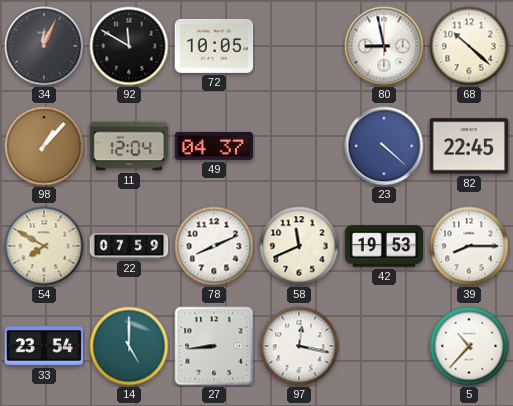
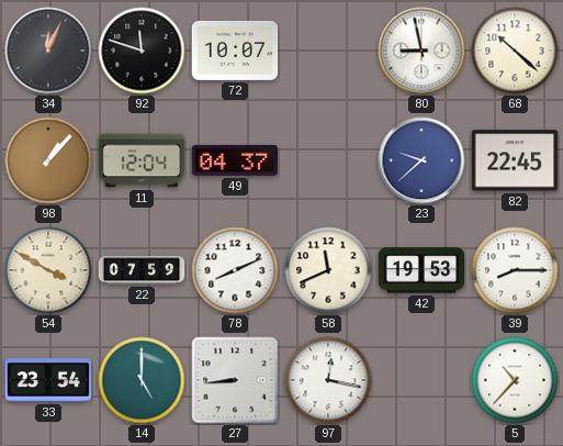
92: 11:50 -> 11:48 (142, 51)
72: 10:05 -> 10:07 (235, 51)
23: 4:22 -> 9:38 (421, 160)
54: 7:50 -> 3:50 (48, 270)
